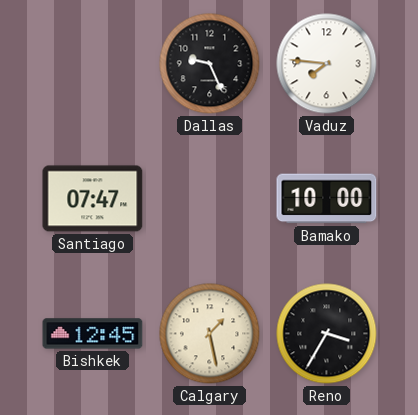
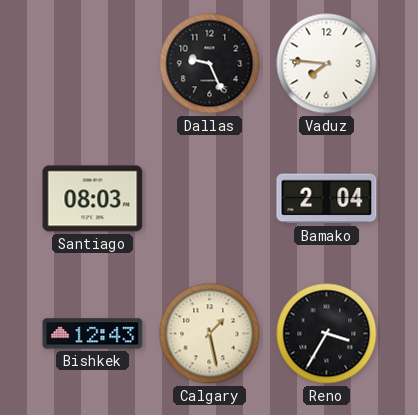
Santiago: 07:47 -> 08:03 (93, 199)
Bamako: 10:00 -> 2:04 (327, 199)
Bishkek: 12:45 -> 12:43 (93, 334)
